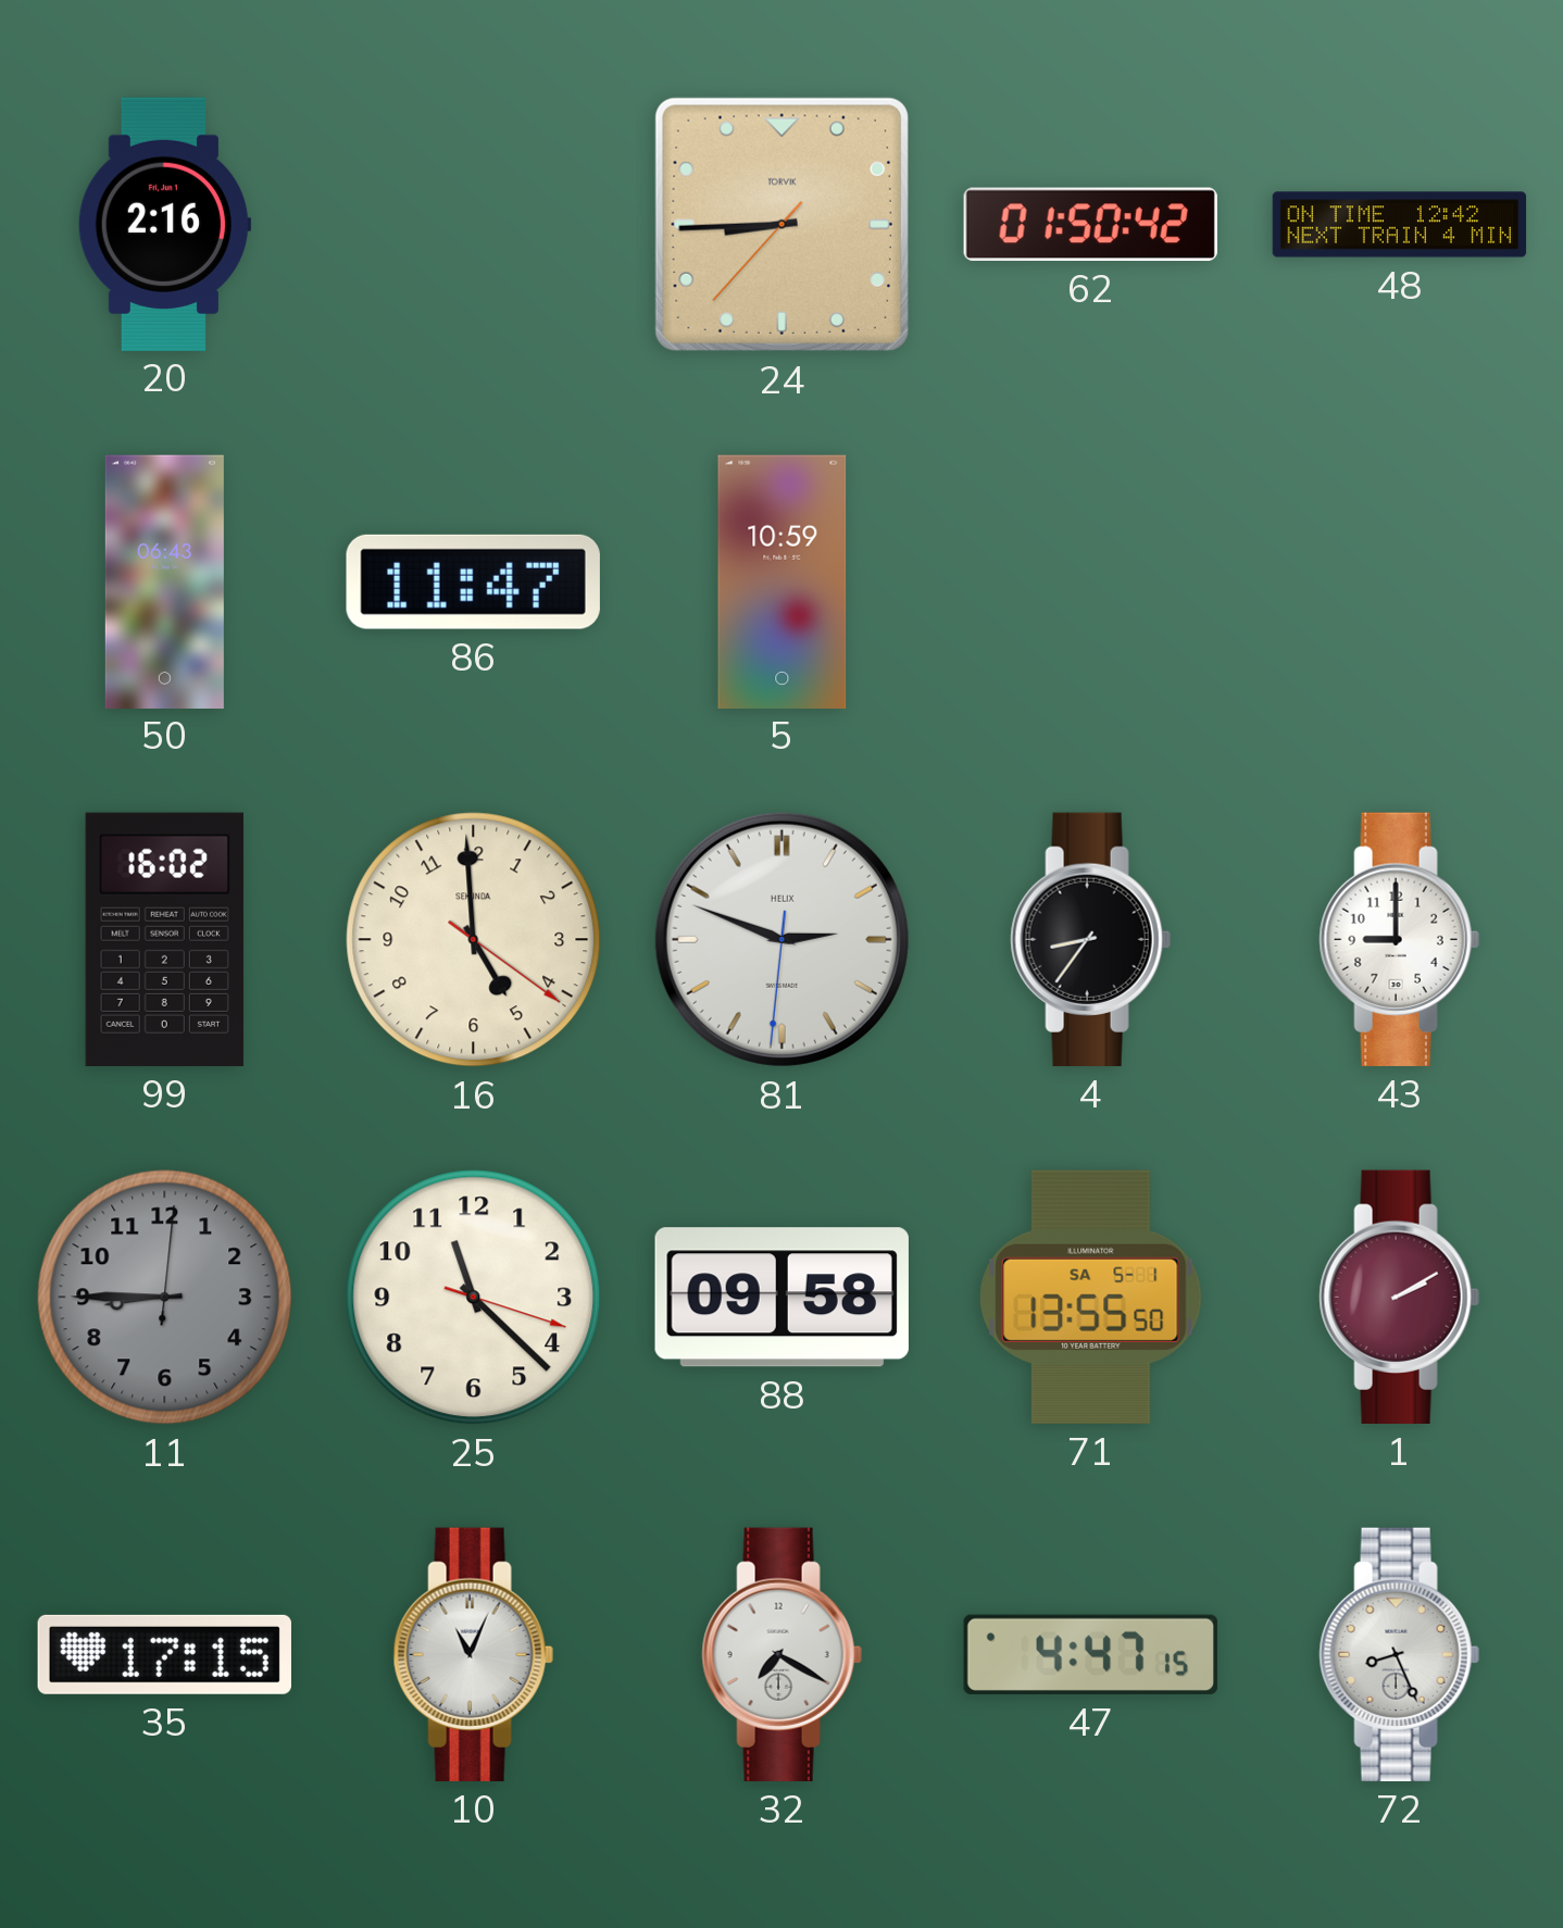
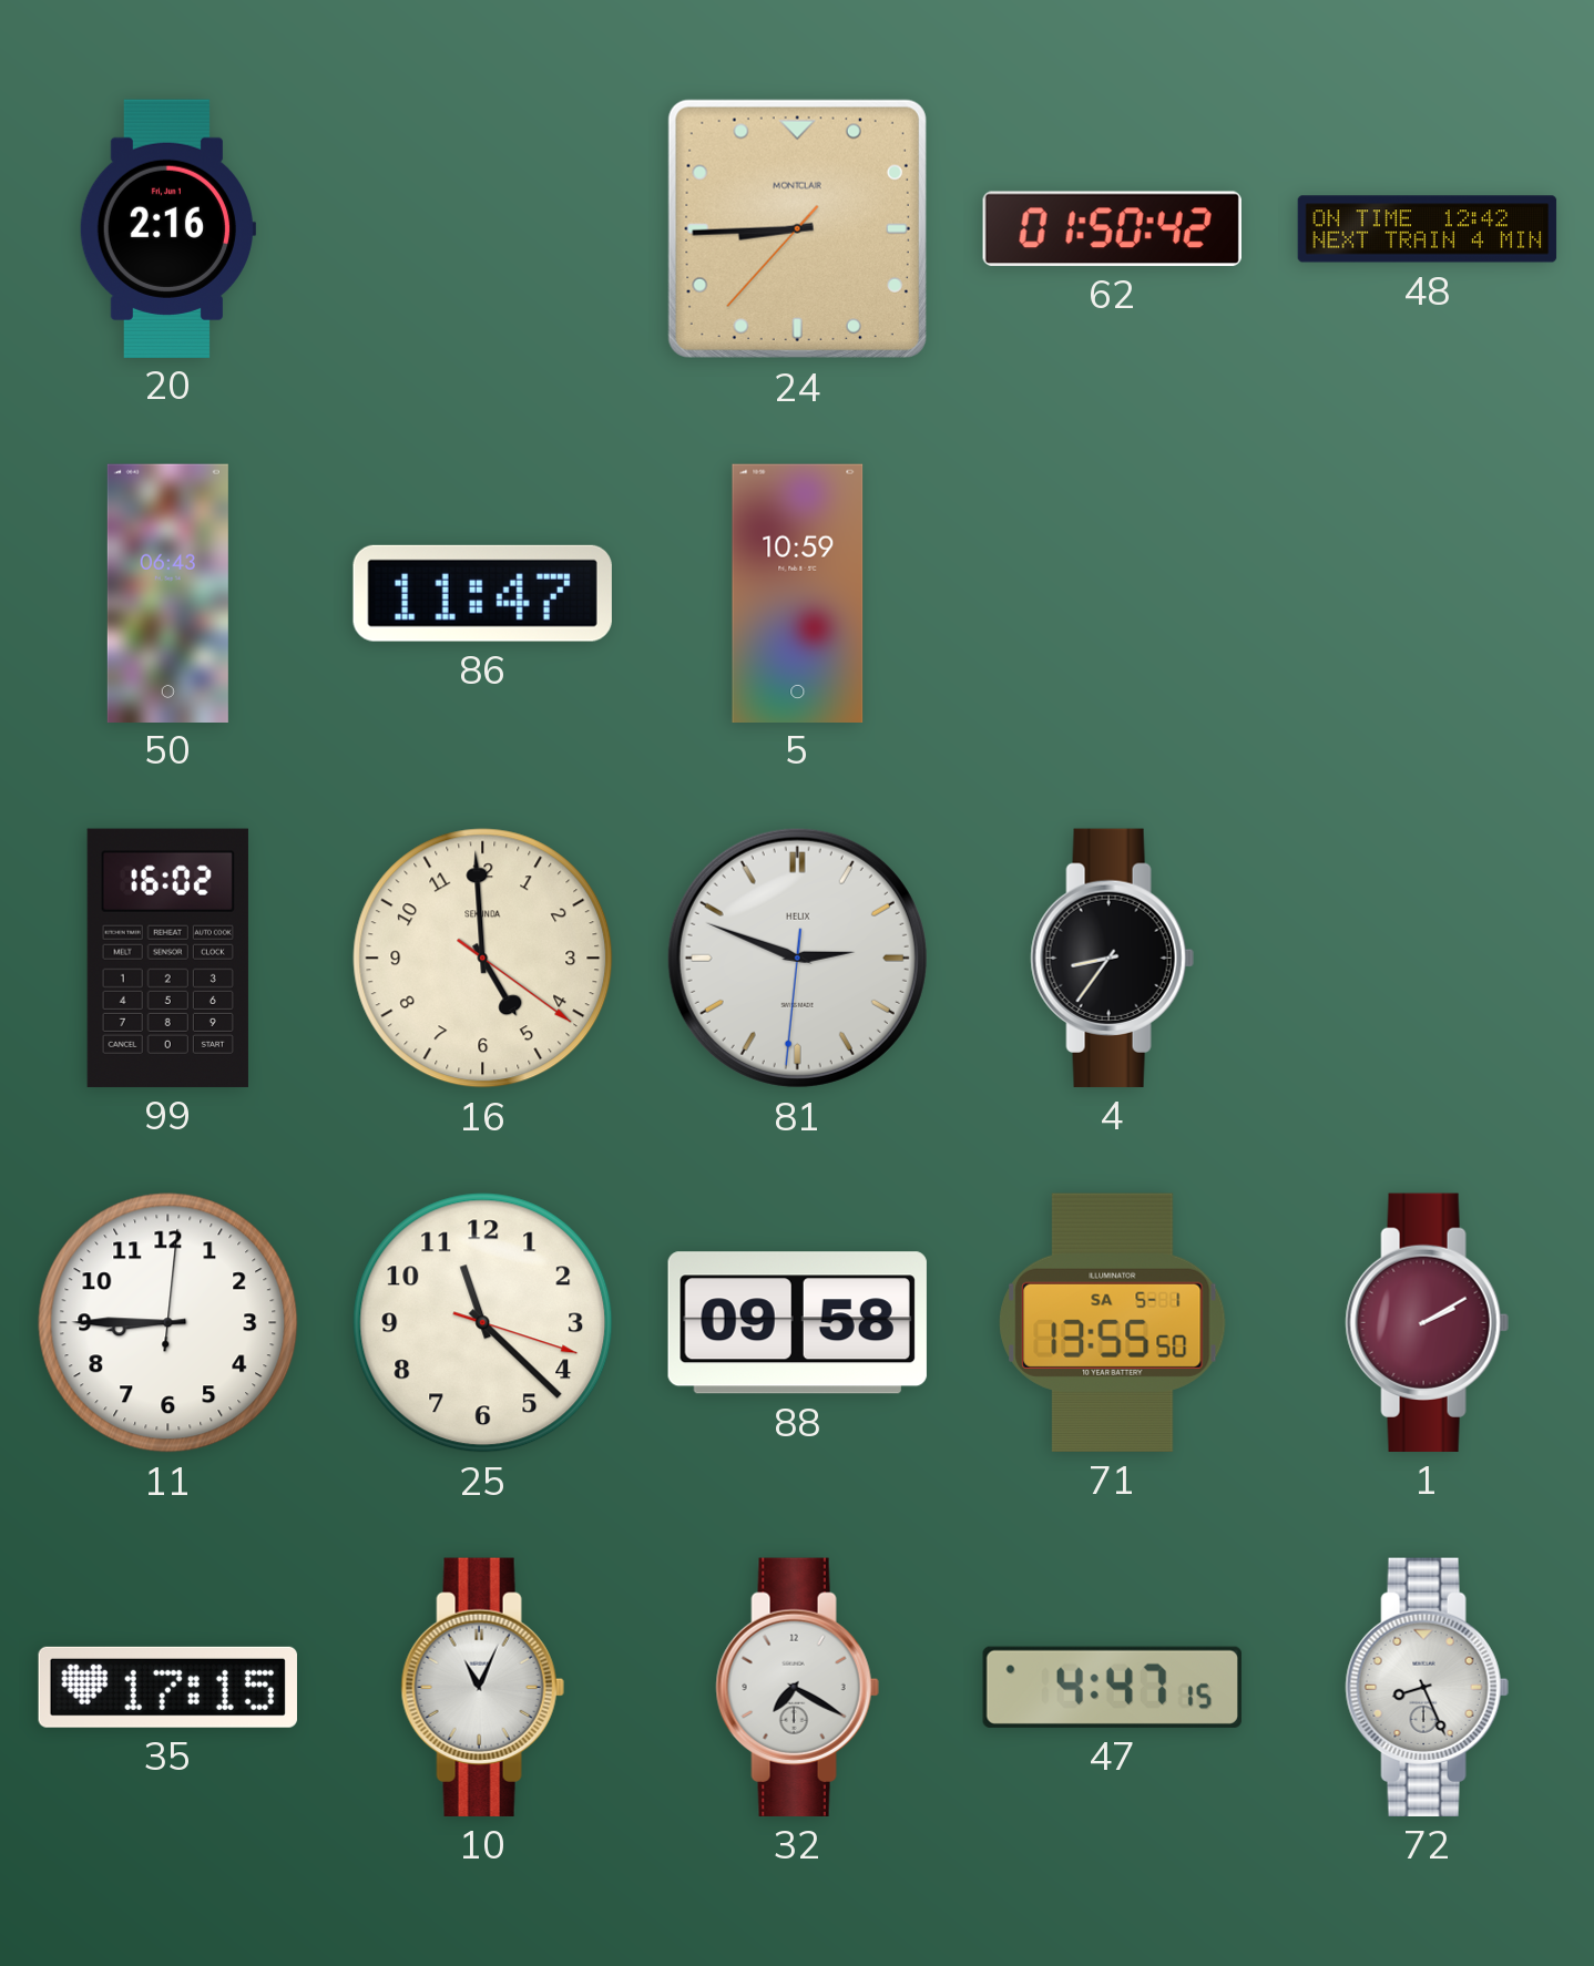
24 brand: TORVIK -> MONTCLAIR (797, 228)
43: 9:00 -> none (1399, 939)
11 dial: grey -> white (168, 1323)
